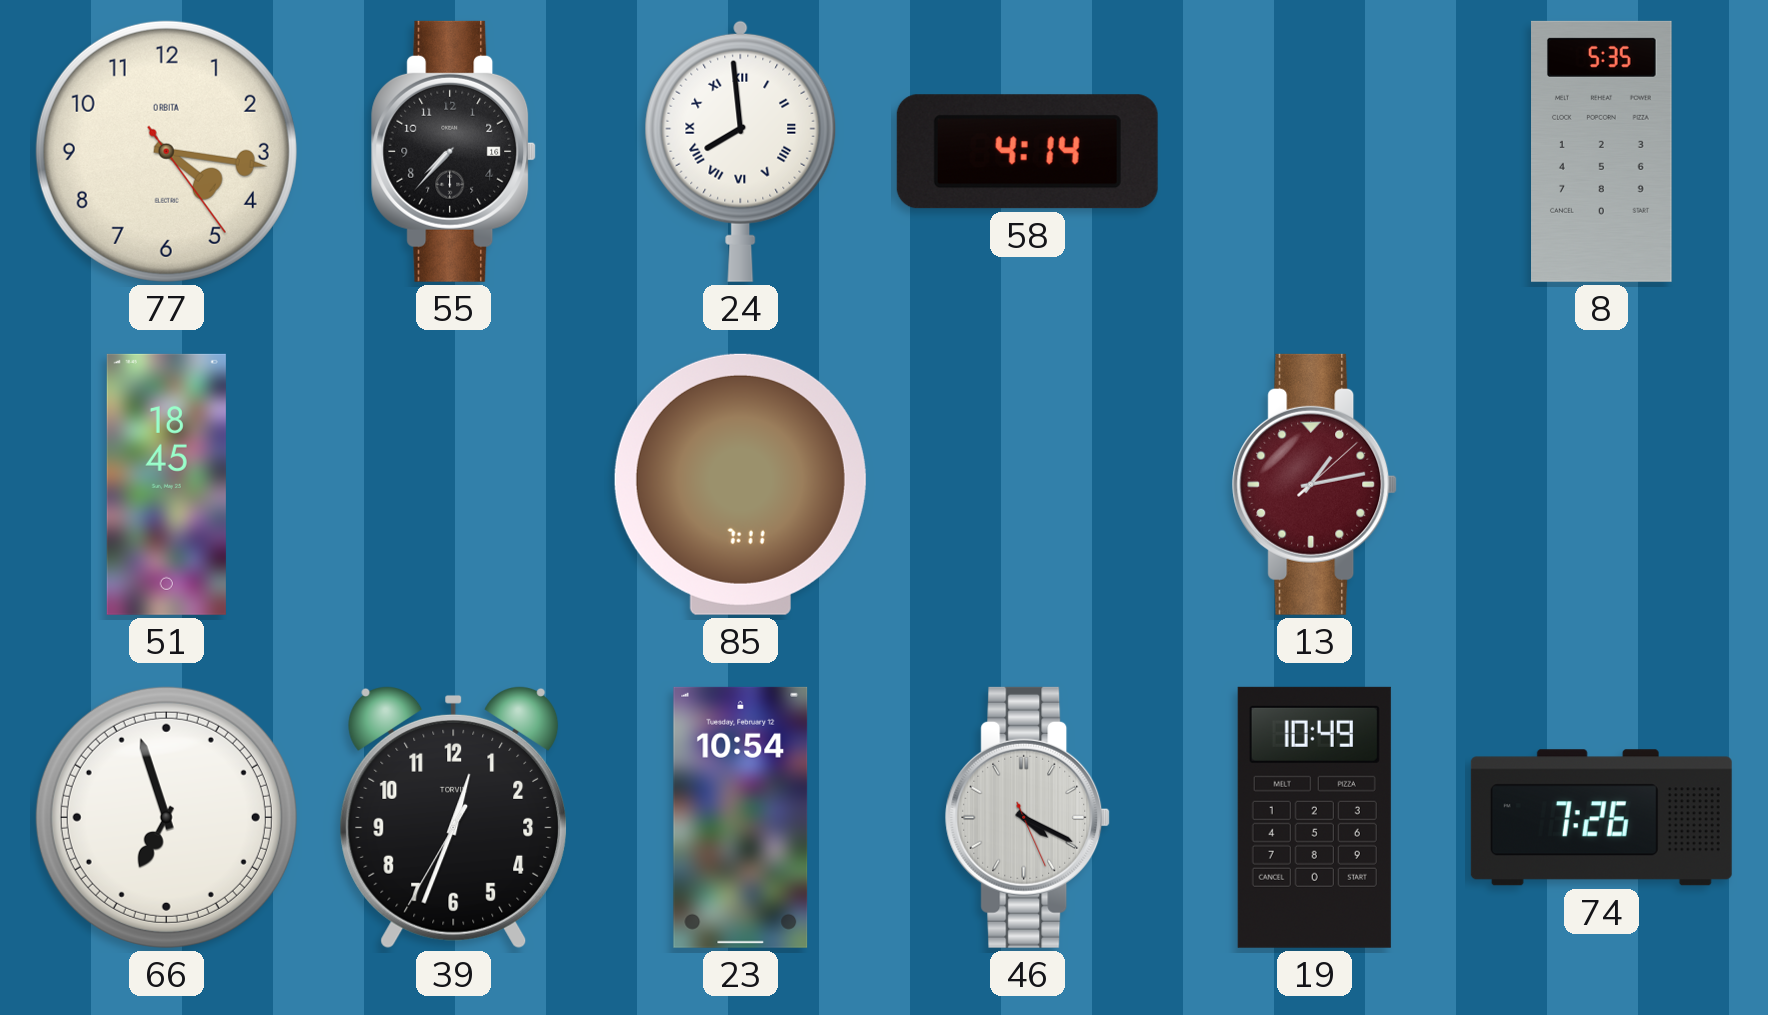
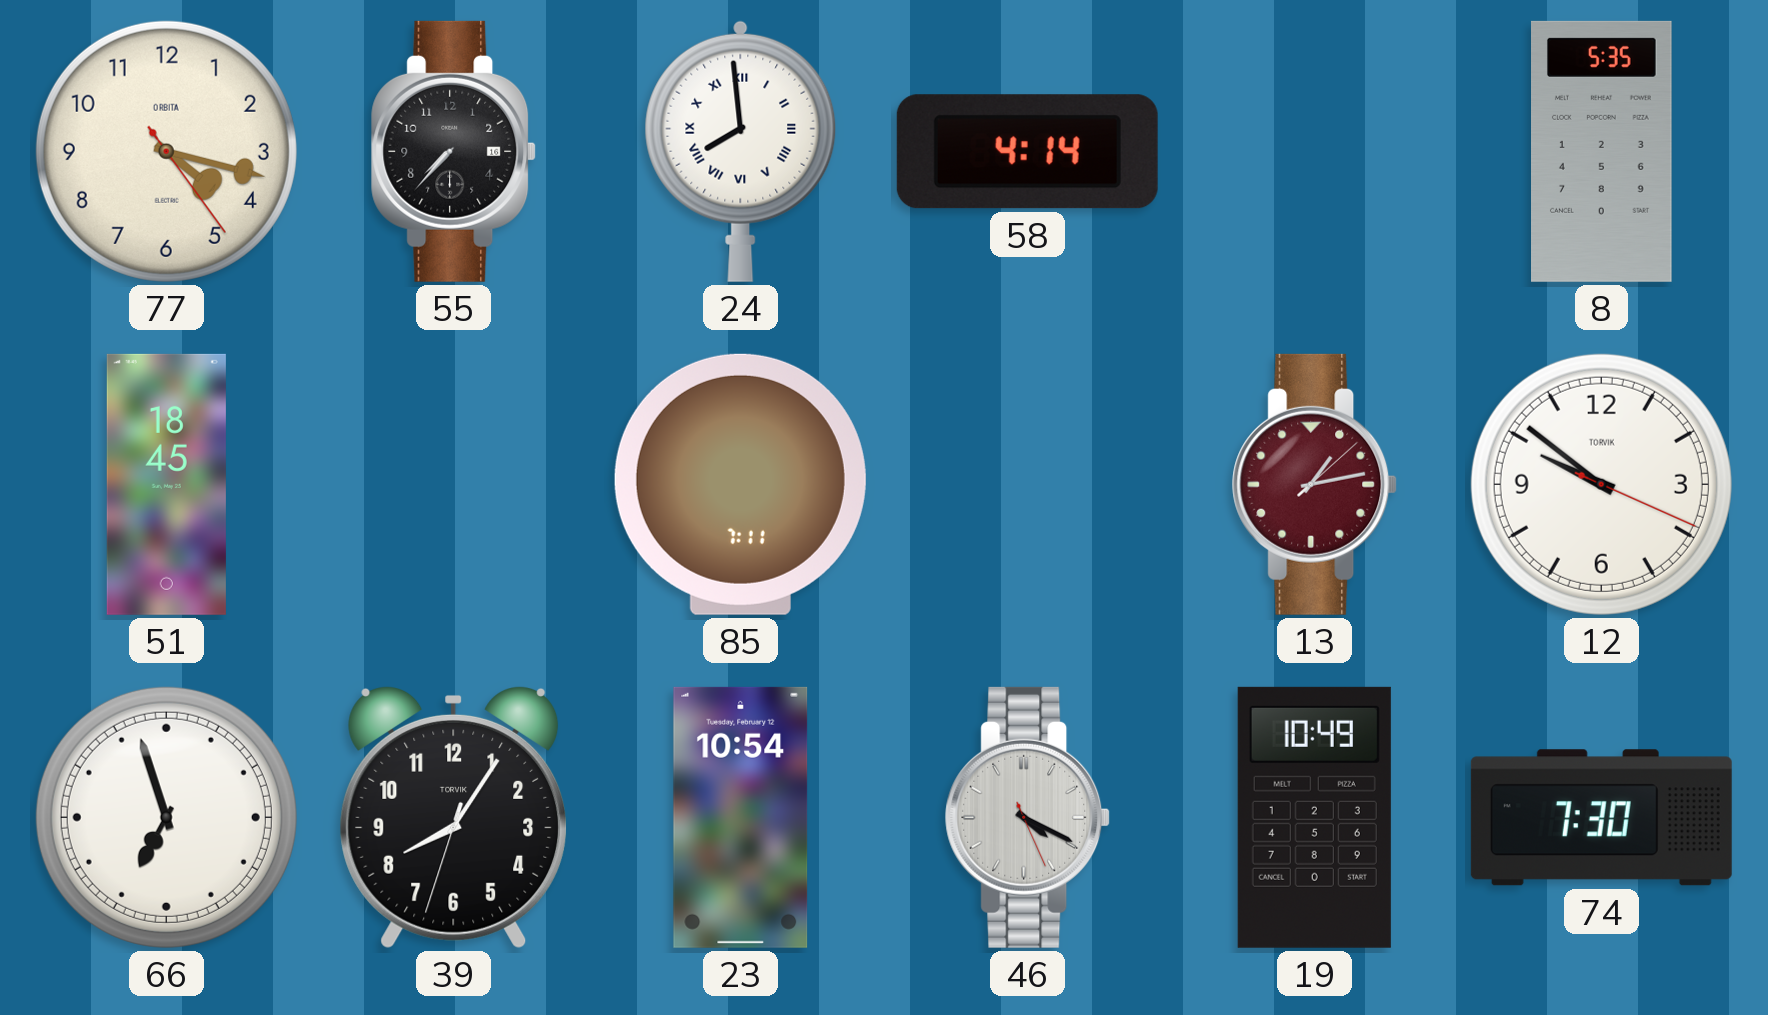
77: 4:16 -> 4:17 (166, 151)
12: none -> 9:51 (1601, 484)
39: 12:33 -> 8:05 (454, 817)
74: 7:26 -> 7:30 (1601, 818)
